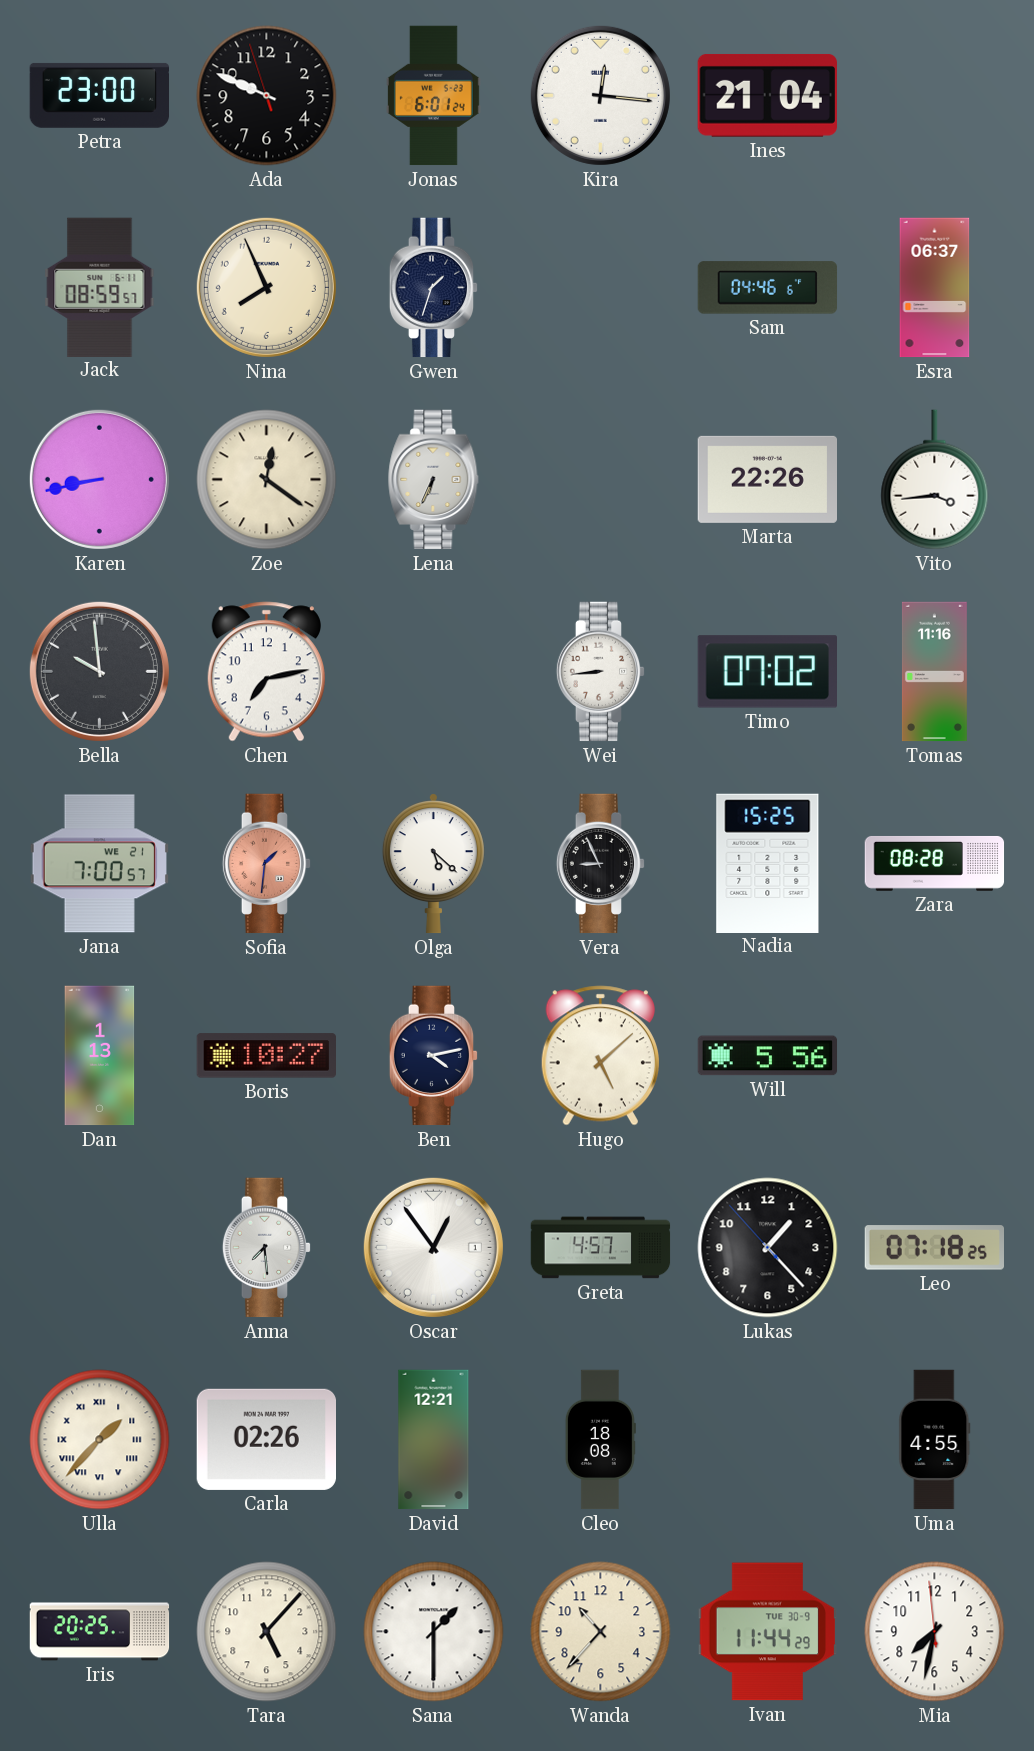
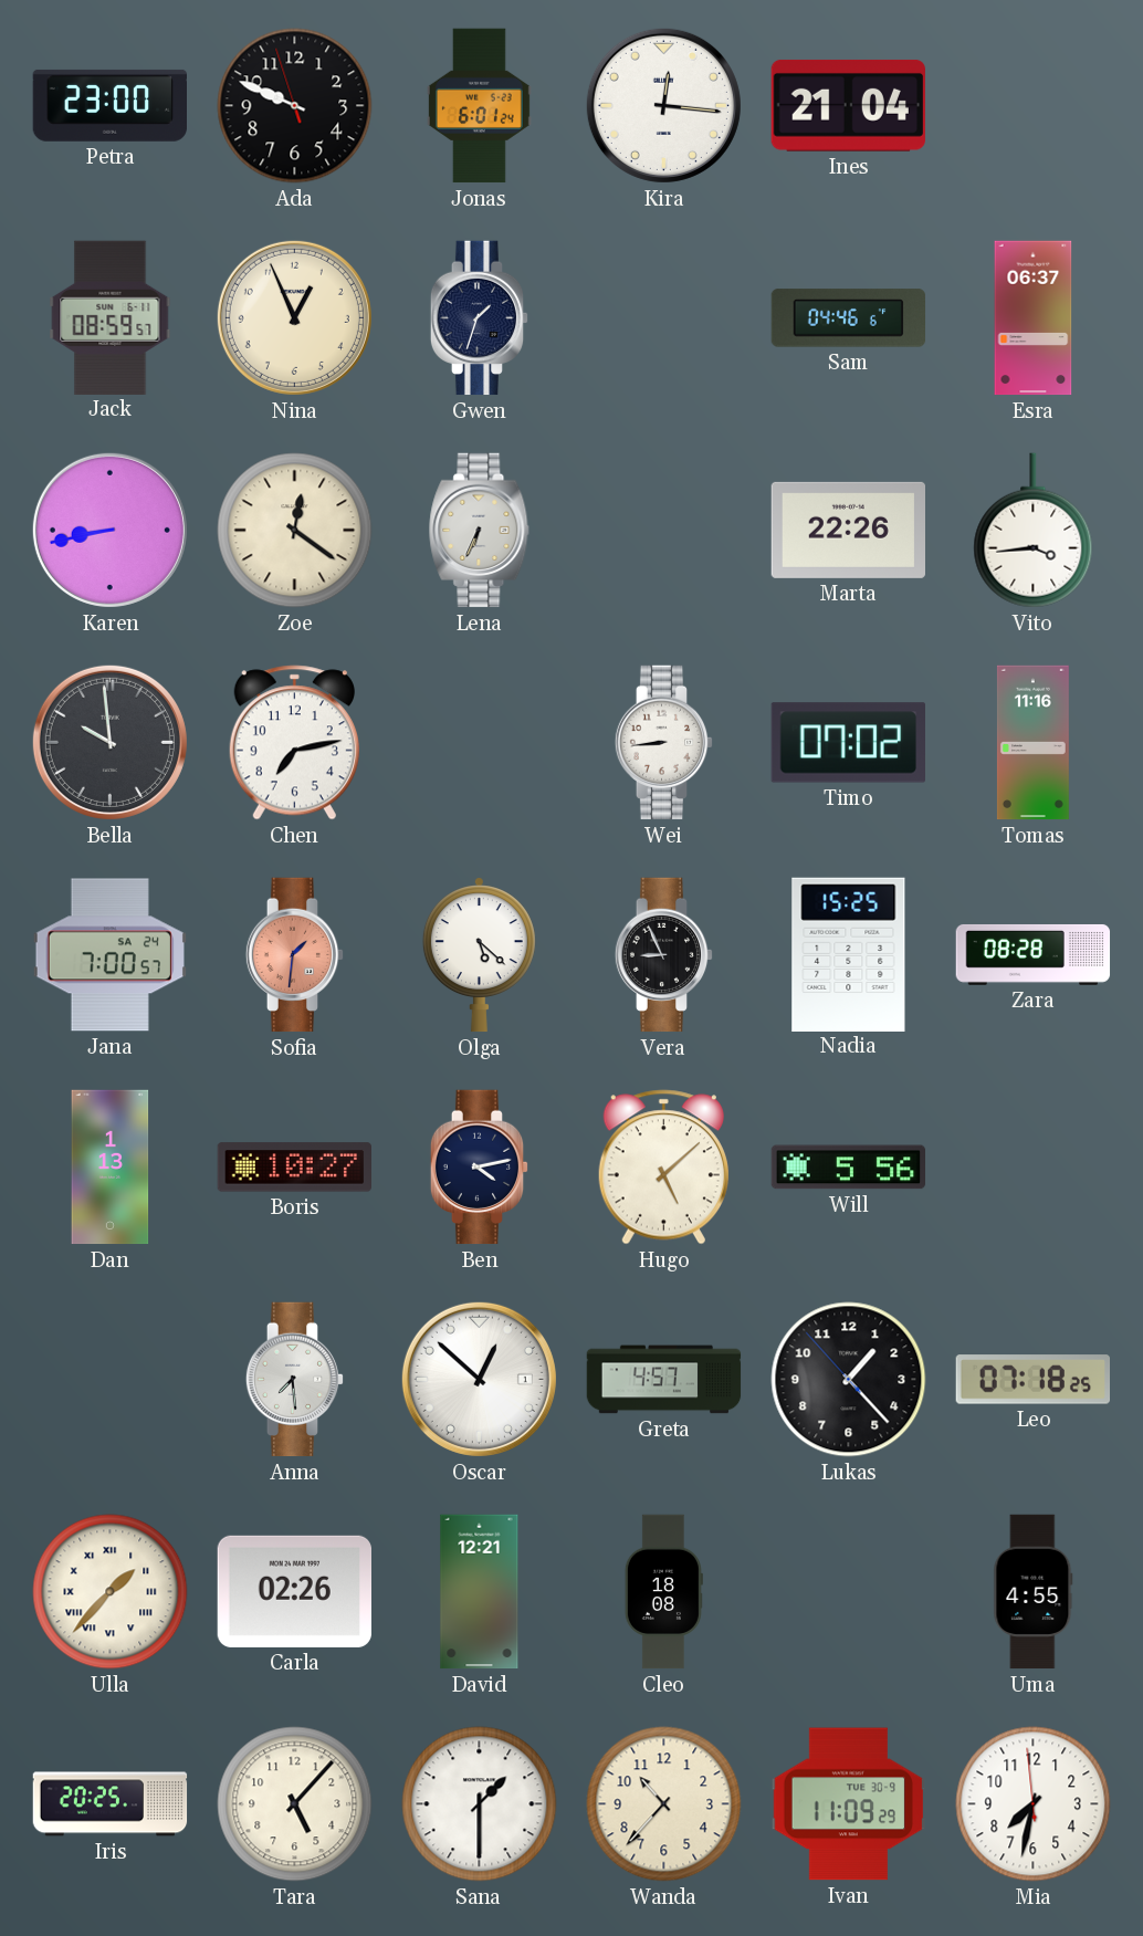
Nina: 7:56 -> 12:56 (294, 317)
Jana date: WE 21 -> SA 24 (109, 955)
Oscar: 12:54 -> 12:52 (479, 1379)
Ivan: 11:44 -> 11:09 (848, 1804)
